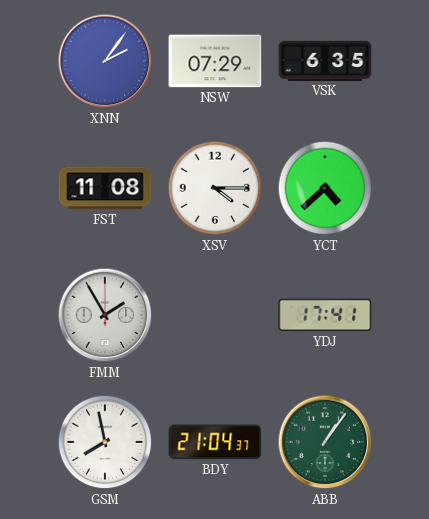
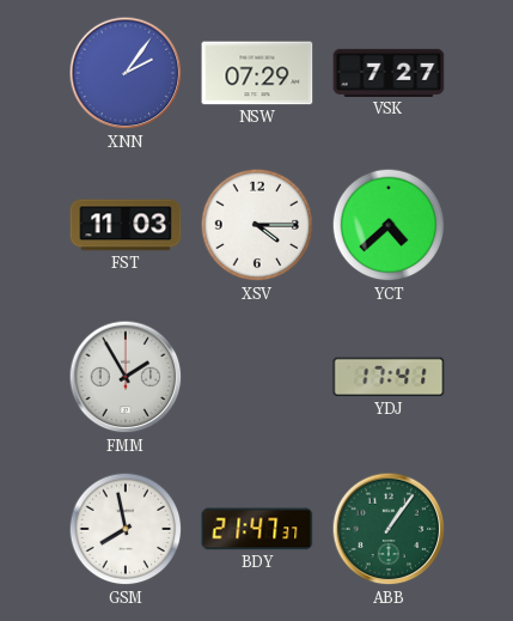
VSK: 6:35 -> 7:27 (389, 73)
FST: 11:08 -> 11:03 (126, 225)
BDY: 21:04 -> 21:47 (257, 529)
